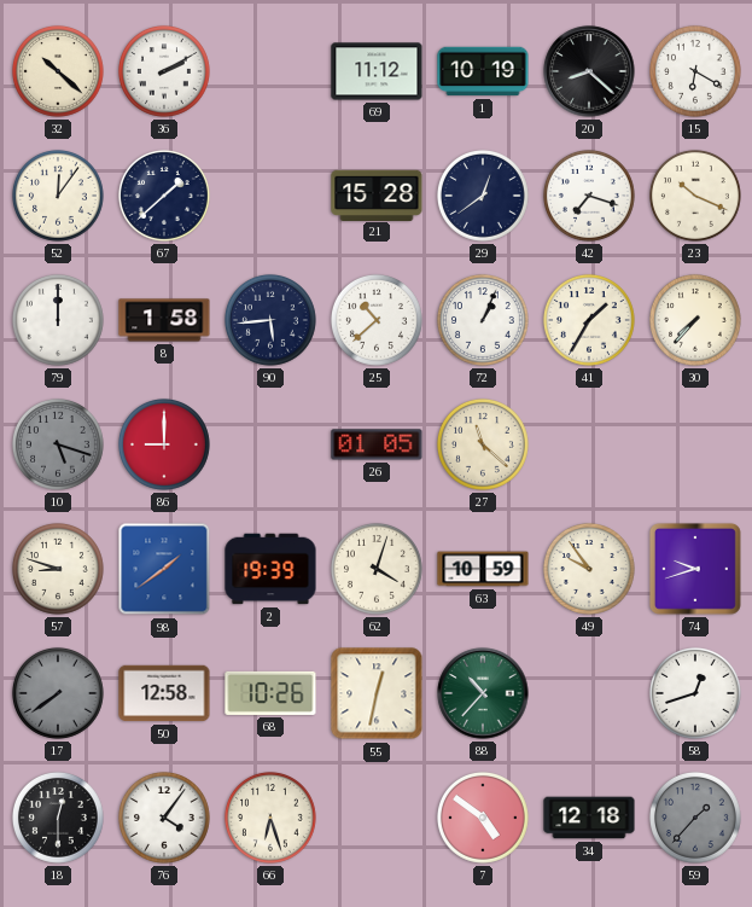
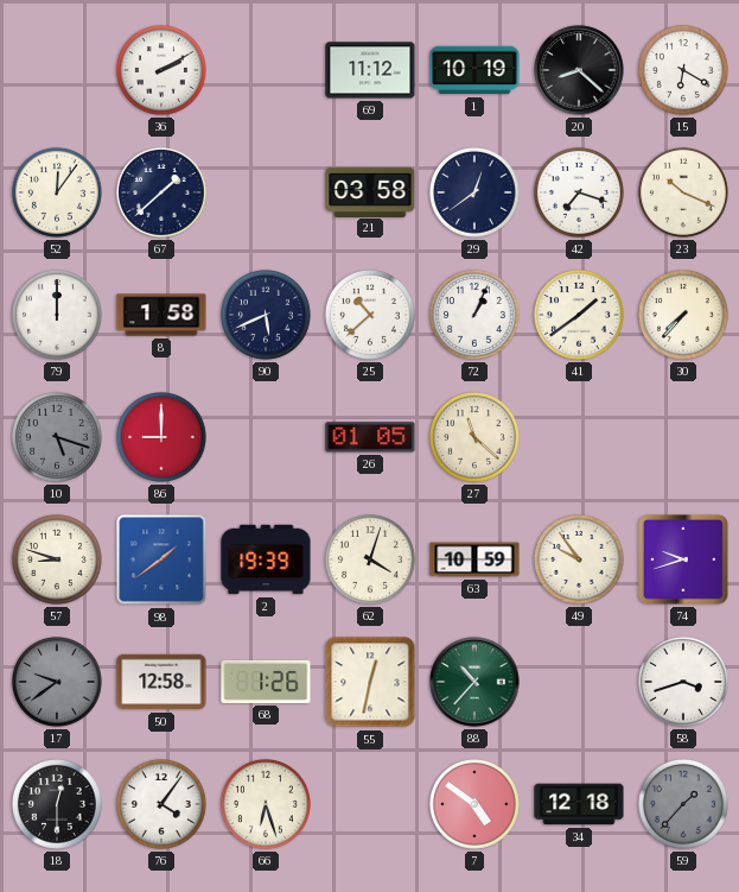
32: 10:22 -> none (58, 71)
21: 15:28 -> 03:58 (370, 191)
90: 5:44 -> 5:41 (266, 315)
41: 1:35 -> 1:39 (579, 315)
17: 7:39 -> 9:39 (57, 682)
68: 10:26 -> 1:26 (266, 682)
58: 12:42 -> 3:42 (683, 682)
